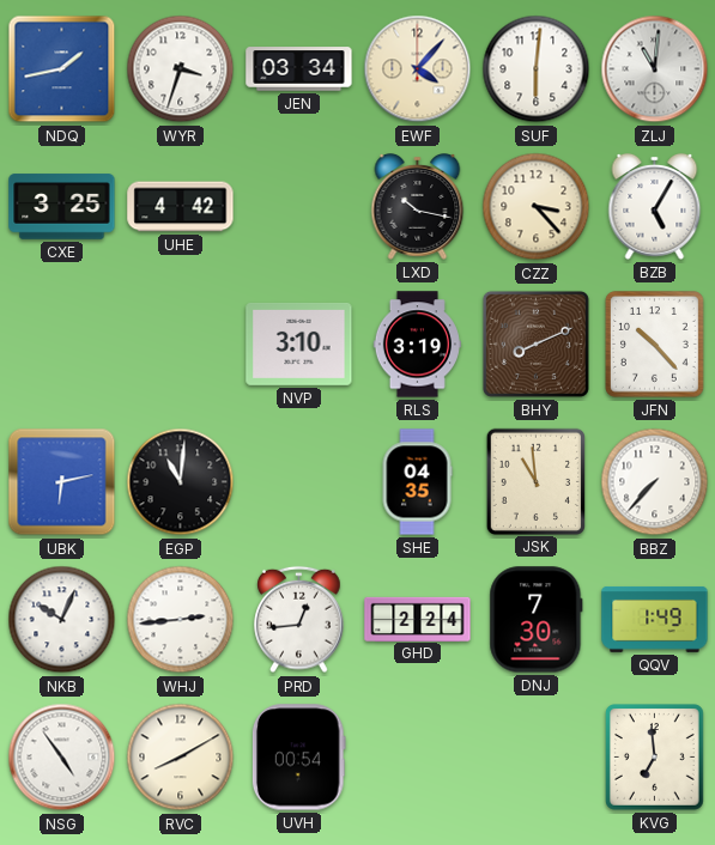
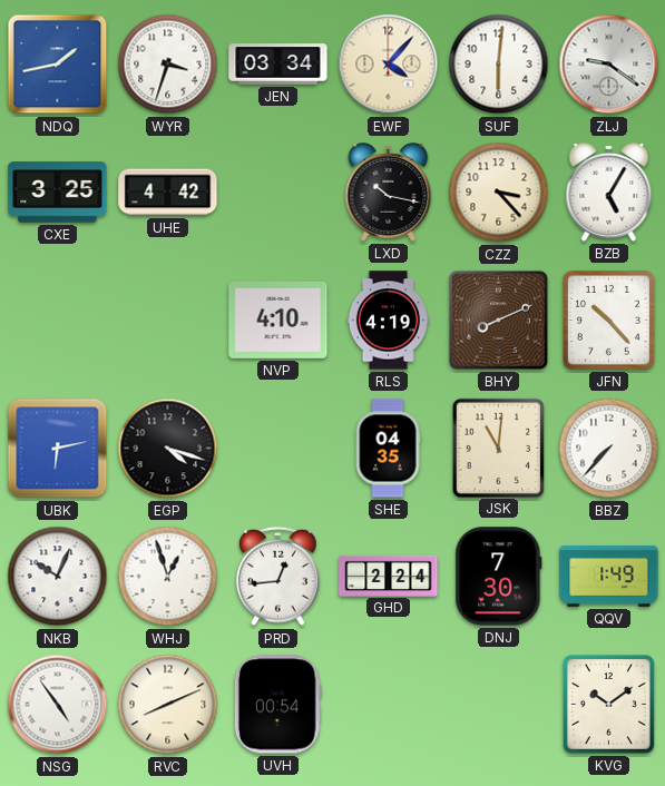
ZLJ: 11:01 -> 9:21 (609, 65)
NVP: 3:10 -> 4:10 (278, 320)
RLS: 3:19 -> 4:19 (388, 321)
EGP: 11:01 -> 4:18 (168, 449)
JSK: 10:59 -> 11:01 (498, 448)
WHJ: 2:44 -> 12:57 (168, 577)
RVC: 8:10 -> 8:11 (168, 705)
KVG: 6:59 -> 10:09 (609, 705)
